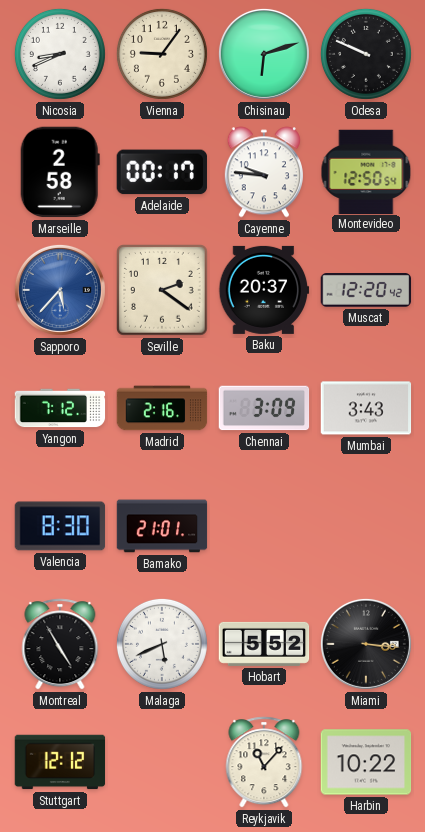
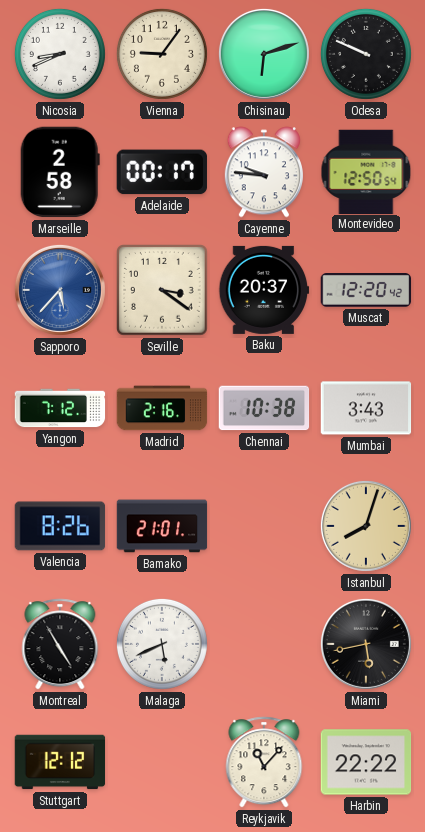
Seville: 2:21 -> 3:21 (163, 291)
Chennai: 3:09 -> 10:38 (264, 408)
Valencia: 8:30 -> 8:26 (60, 526)
Istanbul: none -> 8:03 (366, 526)
Hobart: 5:52 -> none (264, 644)
Miami: 3:16 -> 5:43 (366, 644)
Harbin: 10:22 -> 22:22 (366, 762)
